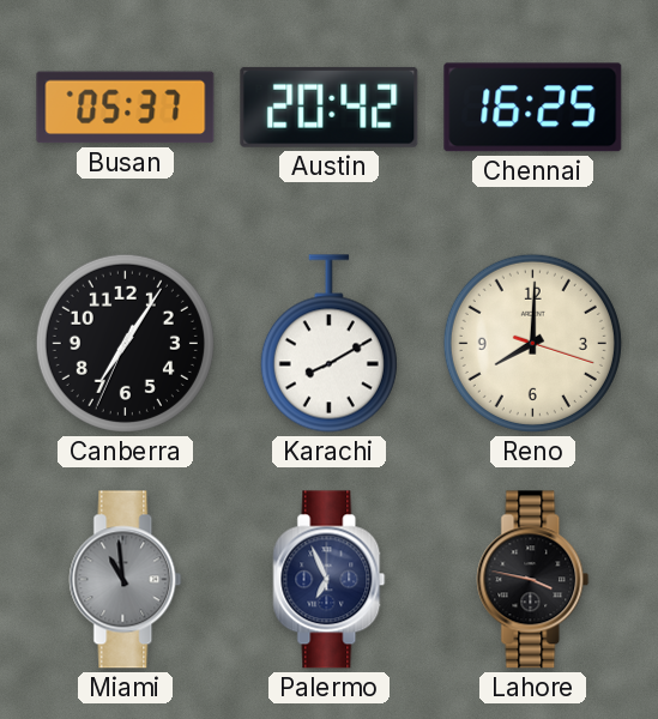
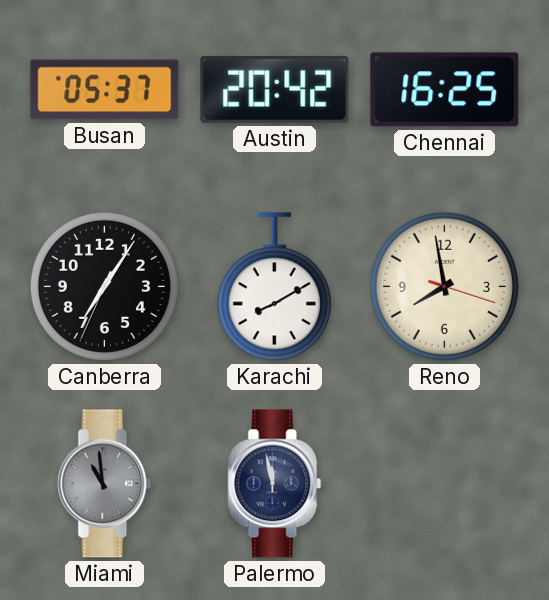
Reno: 8:00 -> 7:58 (444, 286)
Palermo: 6:56 -> 11:58 (275, 484)
Lahore: 3:47 -> none (533, 580)
